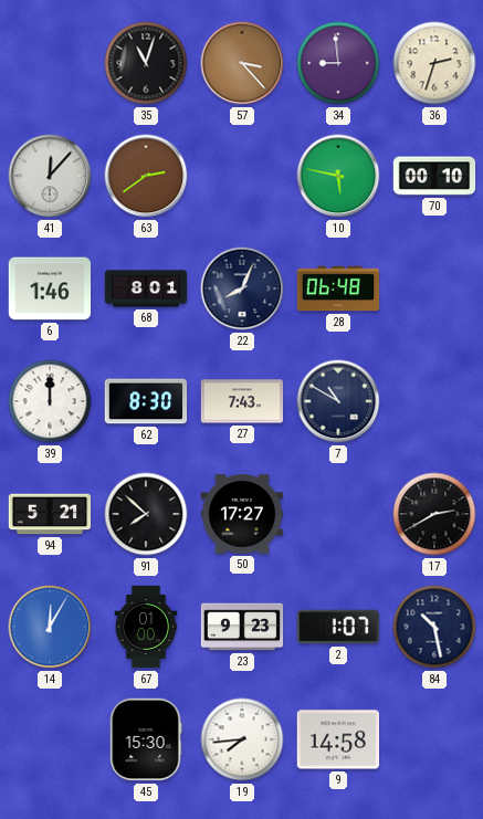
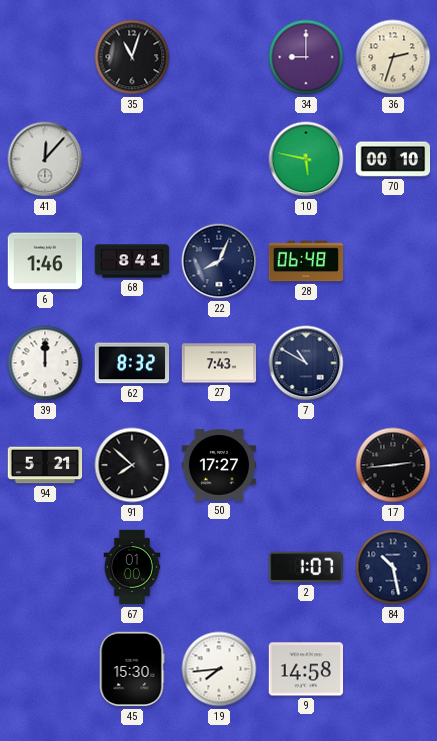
57: 3:23 -> none (242, 63)
34: 8:59 -> 9:00 (306, 57)
63: 2:39 -> none (146, 176)
68: 8:01 -> 8:41 (132, 261)
62: 8:30 -> 8:32 (132, 363)
17: 2:40 -> 2:44 (393, 465)
14: 12:05 -> none (50, 627)
23: 9:23 -> none (242, 627)
